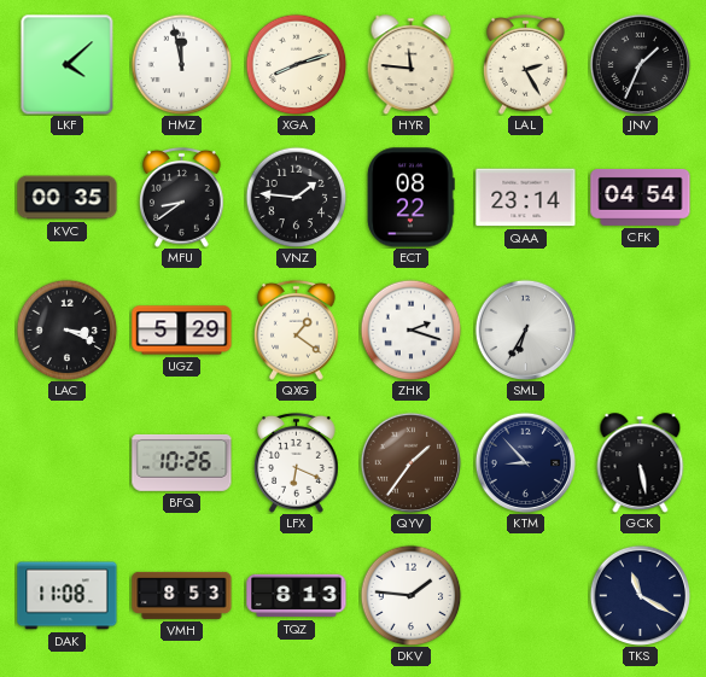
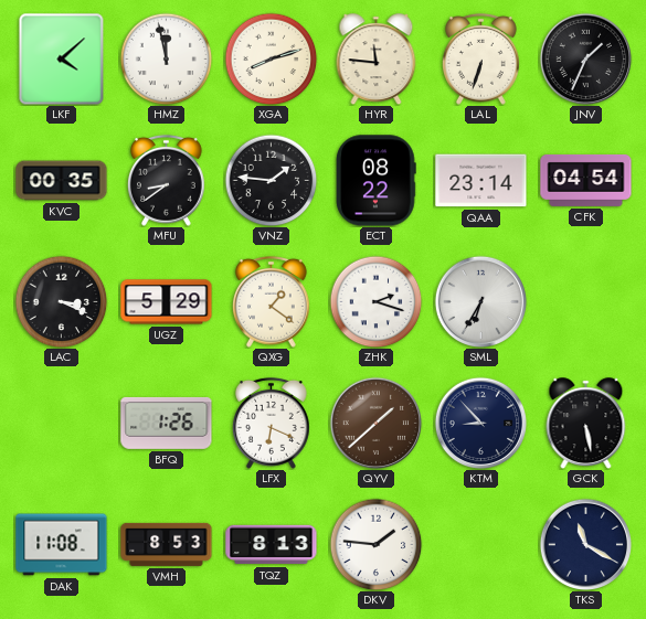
LAL: 2:25 -> 6:33 (480, 58)
BFQ: 10:26 -> 1:26 (167, 423)
QYV: 1:36 -> 1:38 (375, 423)
